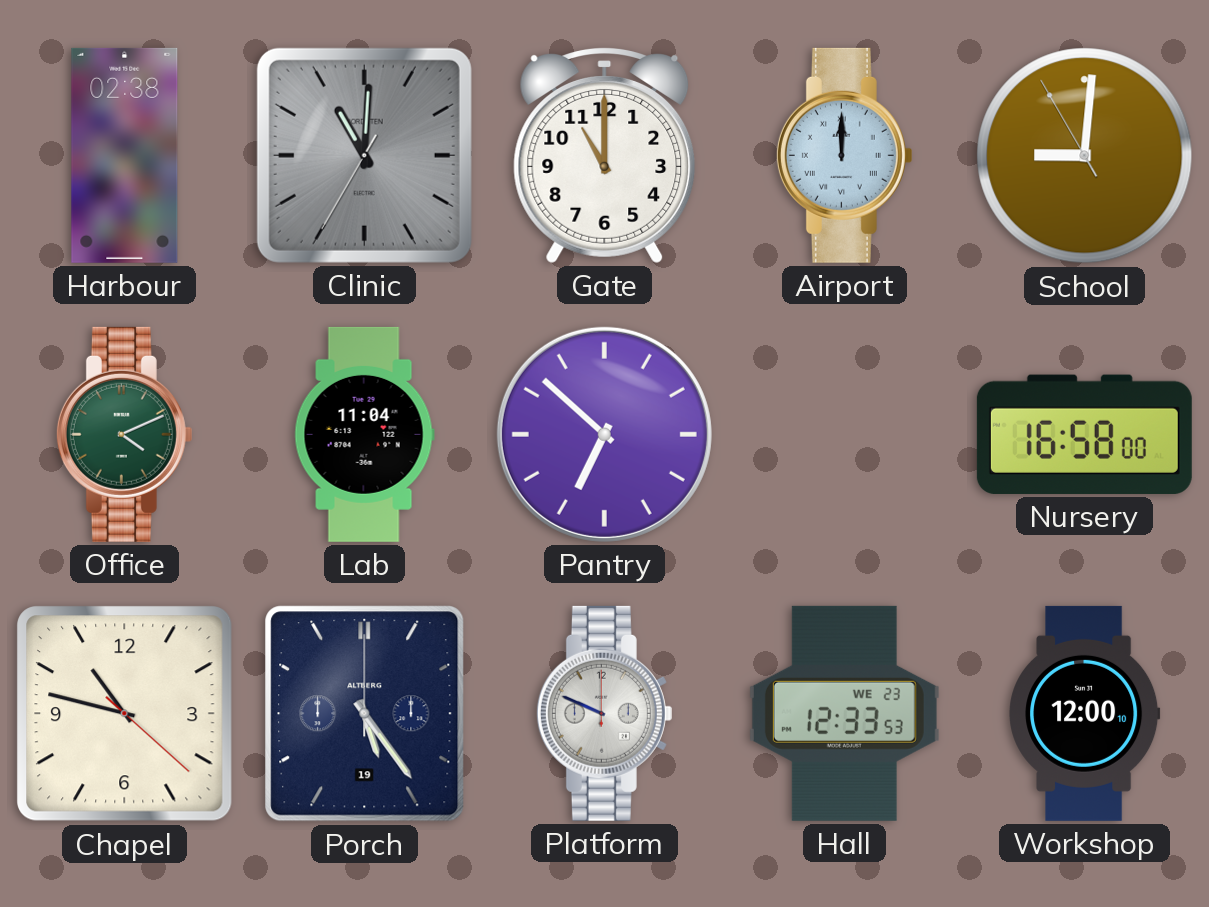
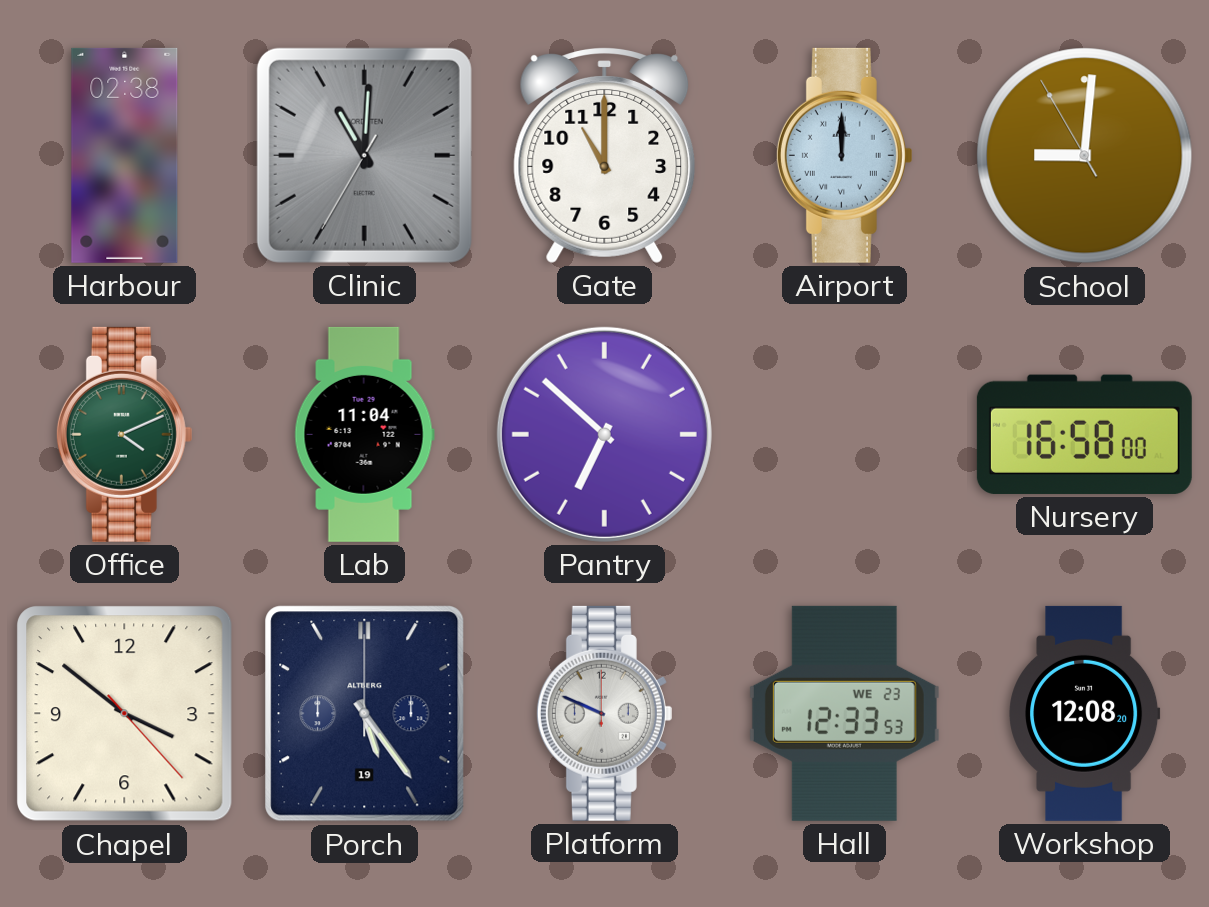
Chapel: 10:47 -> 3:51 (125, 714)
Workshop: 12:00 -> 12:08 (1085, 713)
